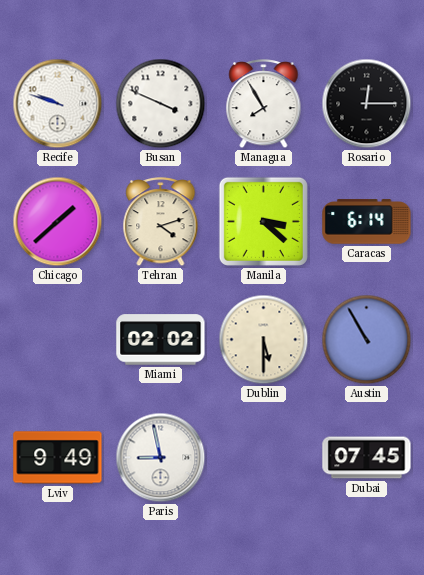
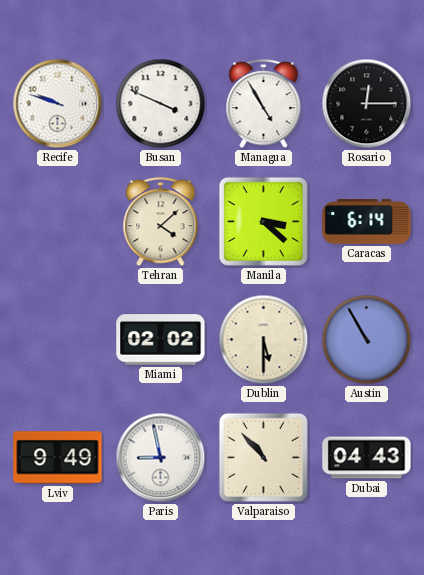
Managua: 7:55 -> 4:55 (264, 105)
Chicago: 1:38 -> none (58, 222)
Tehran: 4:12 -> 4:08 (161, 223)
Valparaiso: none -> 10:53 (263, 457)
Dubai: 07:45 -> 04:43 (367, 458)
